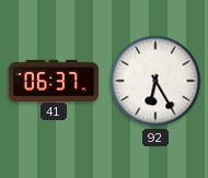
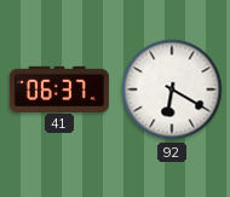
92: 6:25 -> 6:20 (172, 89)
